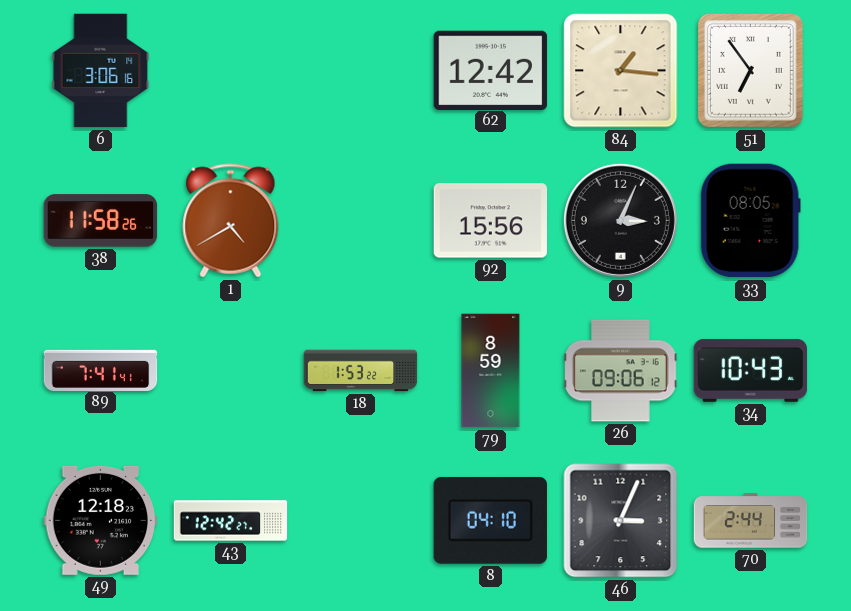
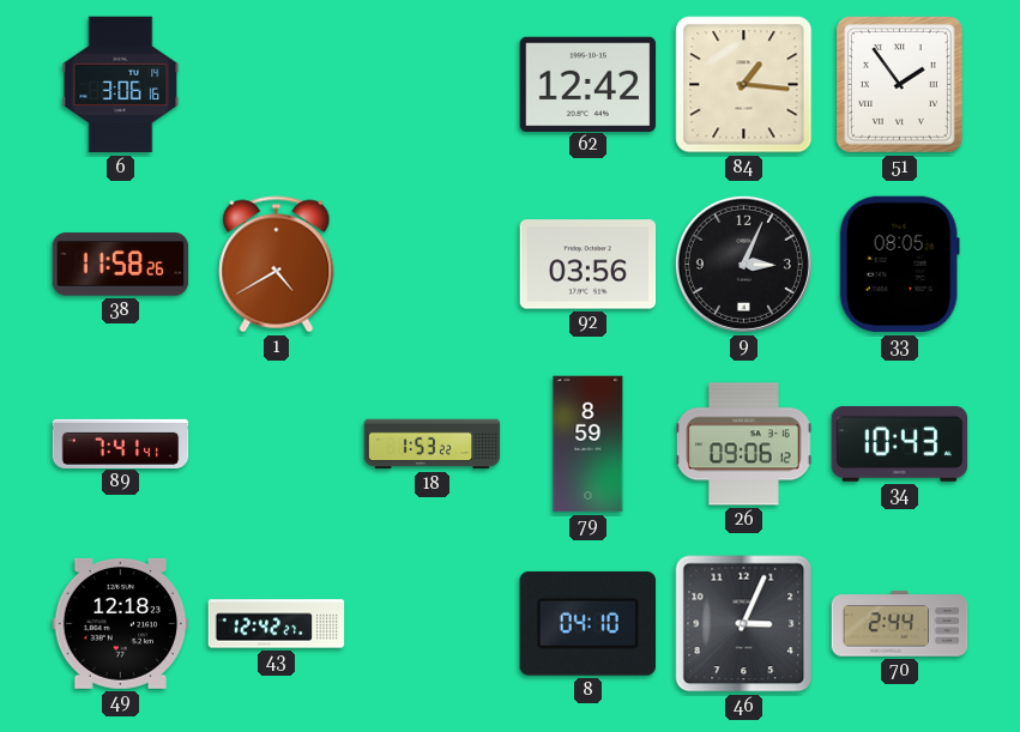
51: 6:54 -> 1:54 (899, 84)
92: 15:56 -> 03:56 (589, 265)
